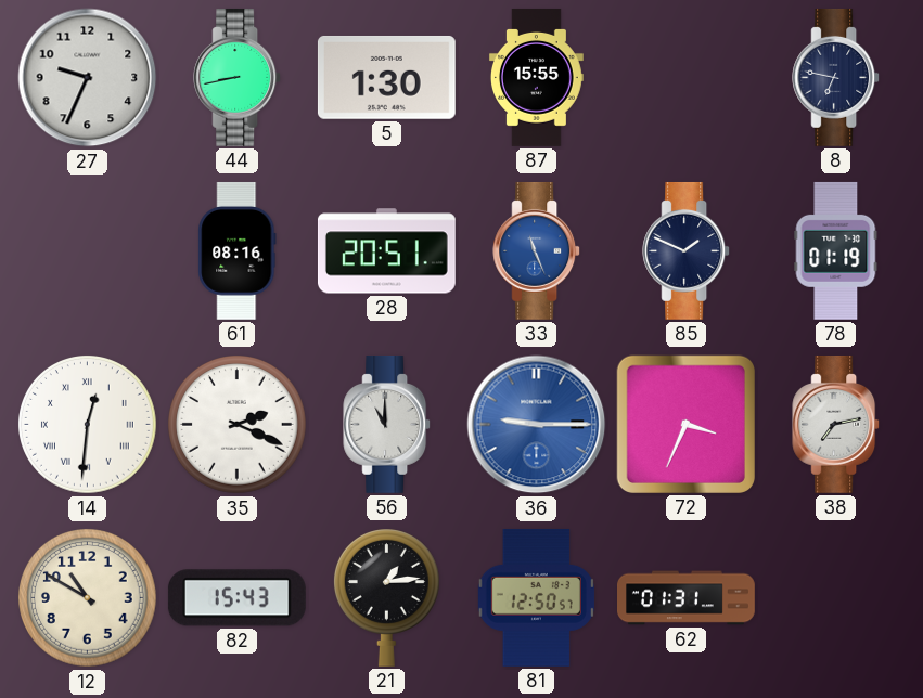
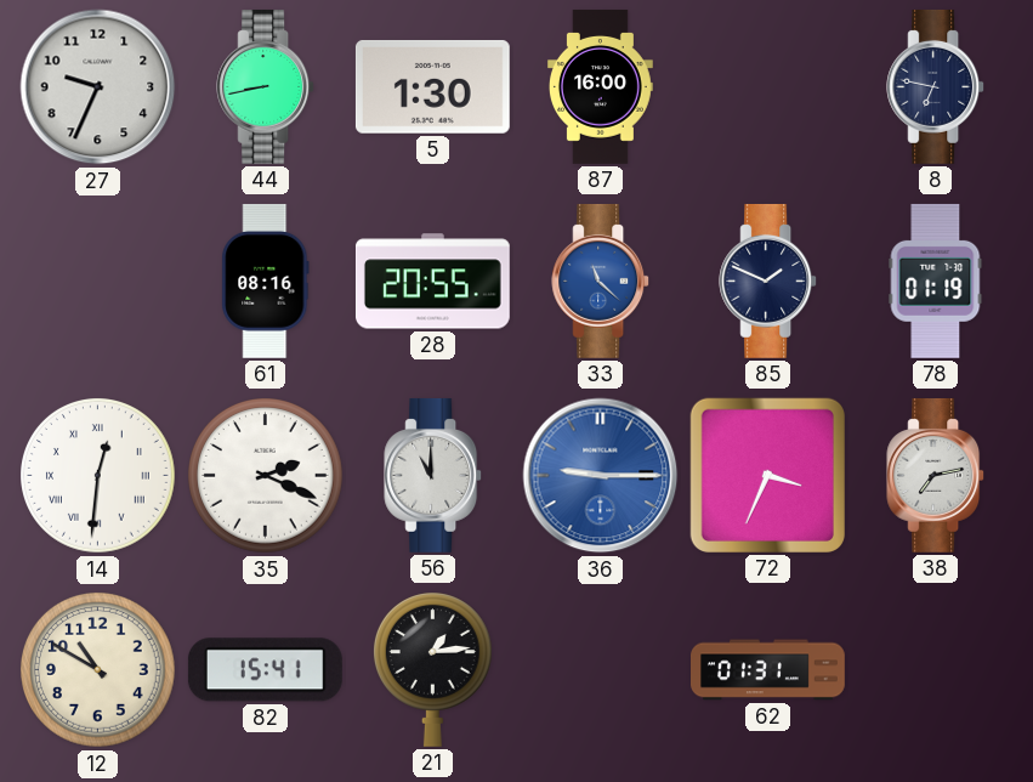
87: 15:55 -> 16:00 (600, 87)
28: 20:51 -> 20:55 (432, 282)
33: 11:26 -> 11:22 (601, 280)
82: 15:43 -> 15:41 (265, 670)
81: 12:50 -> none (536, 597)
